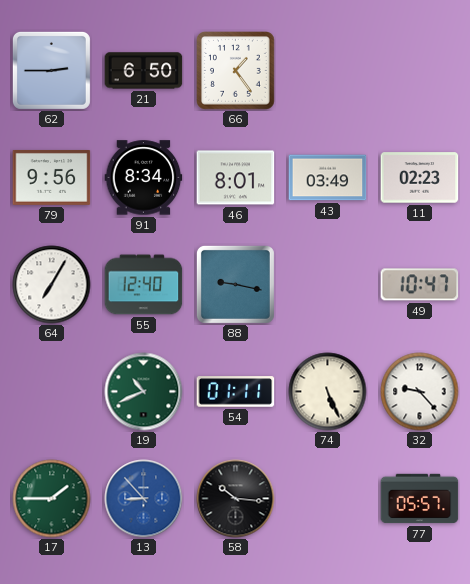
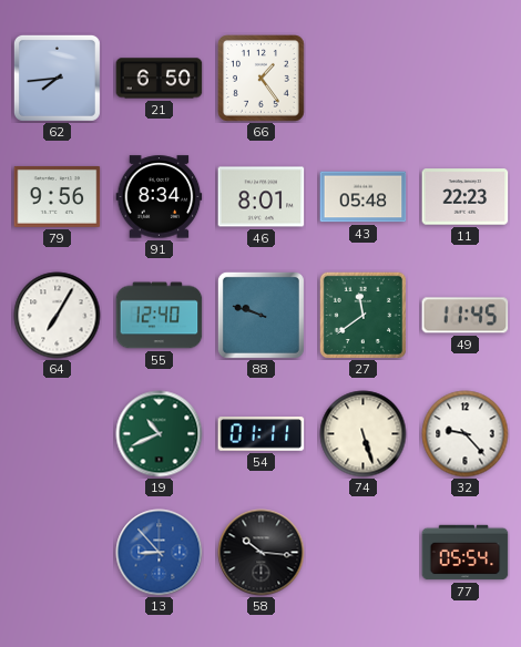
62: 2:45 -> 7:44 (57, 78)
43: 03:49 -> 05:48 (364, 197)
11: 02:23 -> 22:23 (466, 197)
88: 9:17 -> 9:48 (260, 315)
27: none -> 11:39 (362, 315)
49: 10:47 -> 11:45 (466, 316)
74: 5:26 -> 5:27 (364, 434)
17: 1:45 -> none (52, 499)
77: 05:57 -> 05:54 (466, 553)
